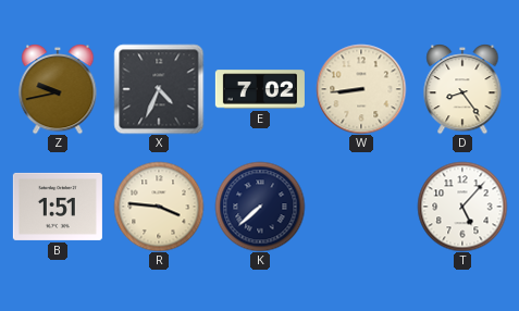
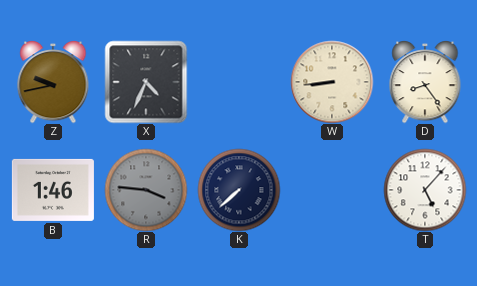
E: 7:02 -> none (260, 89)
B: 1:51 -> 1:46 (53, 190)
R dial: cream -> grey (146, 190)
